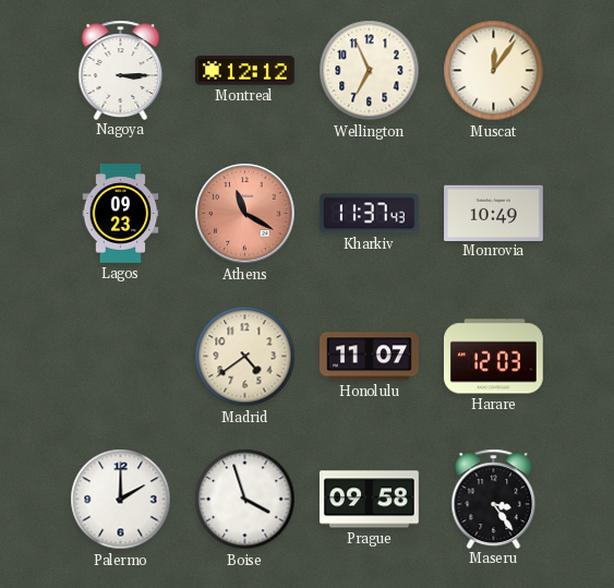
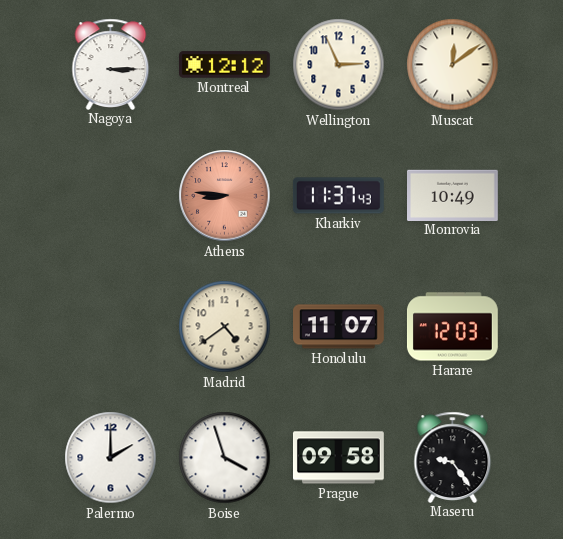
Wellington: 6:56 -> 2:56 (339, 65)
Muscat: 12:06 -> 12:09 (453, 65)
Lagos: 09:23 -> none (121, 214)
Athens: 11:20 -> 8:46 (225, 196)
Maseru: 3:24 -> 9:24 (453, 457)
